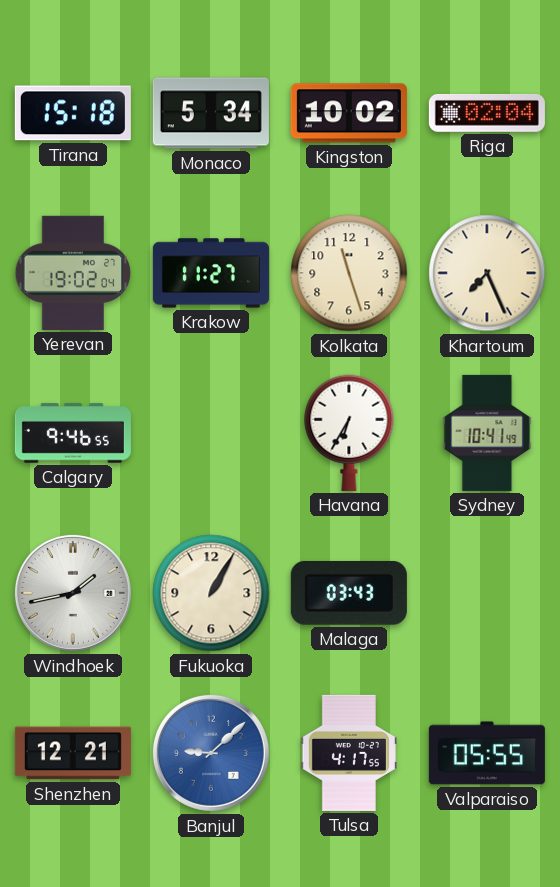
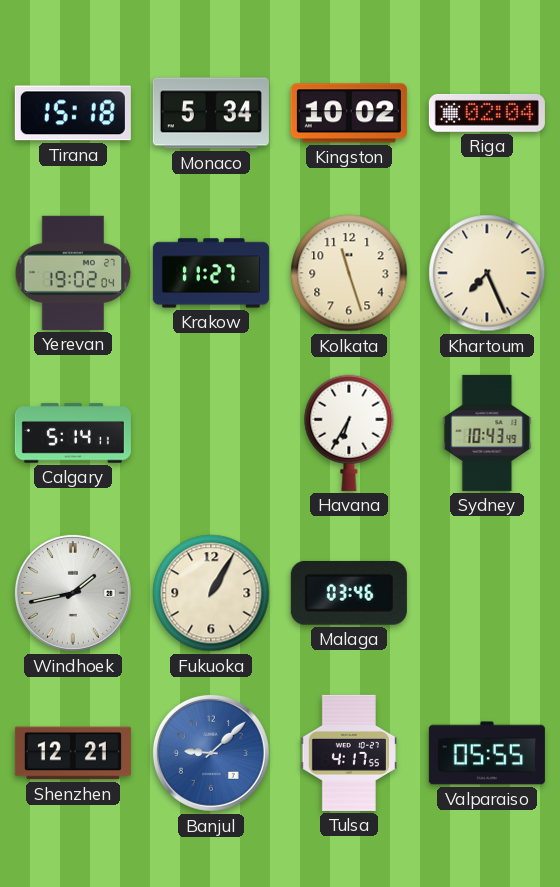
Calgary: 9:46 -> 5:14 (73, 433)
Sydney: 10:41 -> 10:43 (487, 433)
Malaga: 03:43 -> 03:46 (349, 593)
